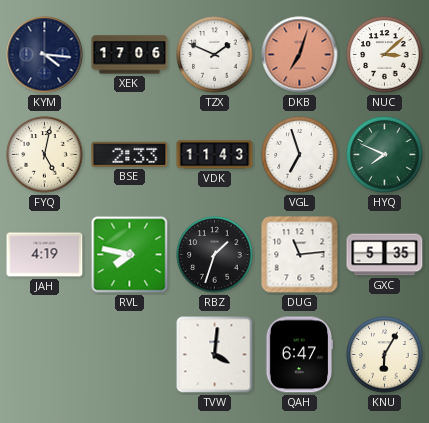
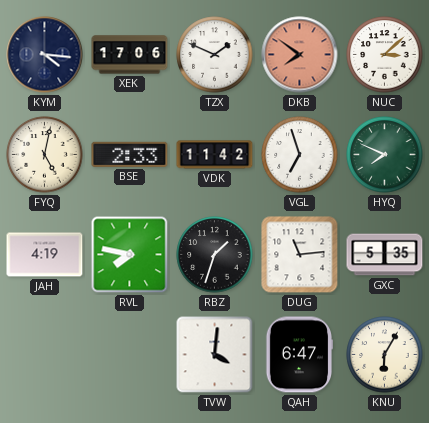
DKB: 7:03 -> 7:51 (300, 55)
VDK: 11:43 -> 11:42 (215, 155)
